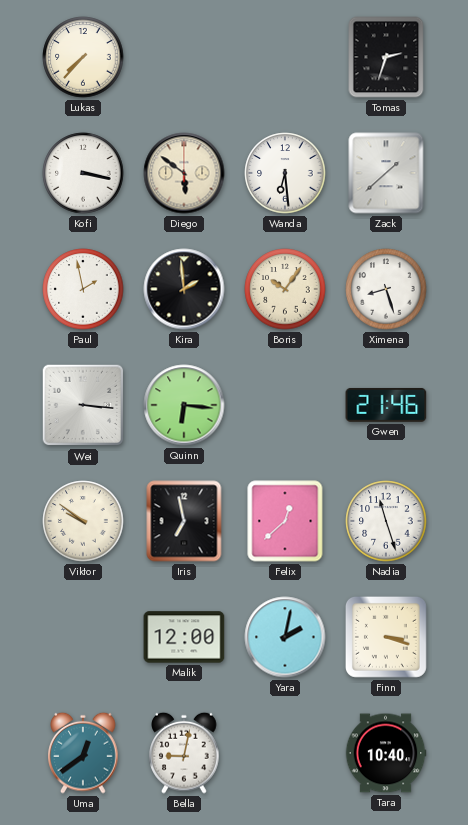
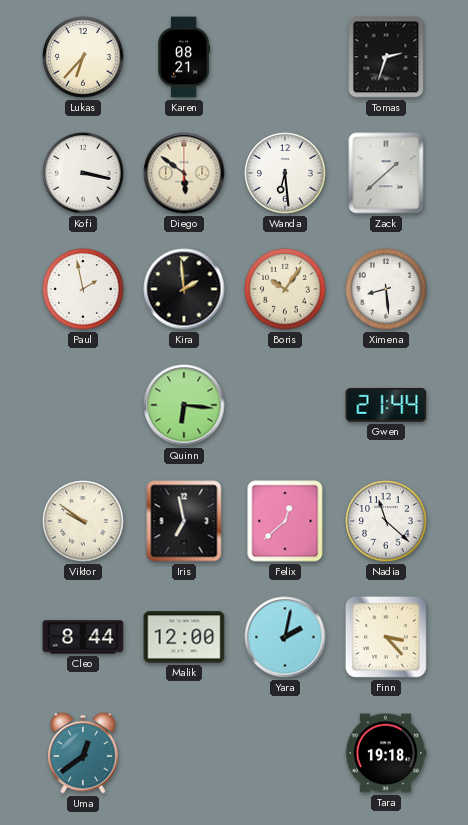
Lukas: 7:37 -> 6:37 (83, 57)
Karen: none -> 08:21 (184, 57)
Ximena: 8:27 -> 8:29 (386, 289)
Wei: 3:16 -> none (83, 405)
Gwen: 21:46 -> 21:44 (386, 405)
Nadia: 11:27 -> 11:22 (386, 521)
Cleo: none -> 8:44 (83, 637)
Finn: 3:18 -> 3:23 (386, 637)
Bella: 9:02 -> none (184, 753)
Tara: 10:40 -> 19:18 (386, 753)
